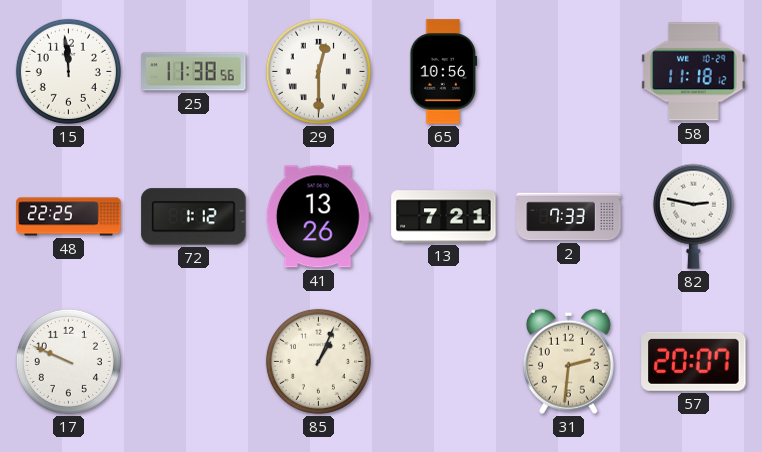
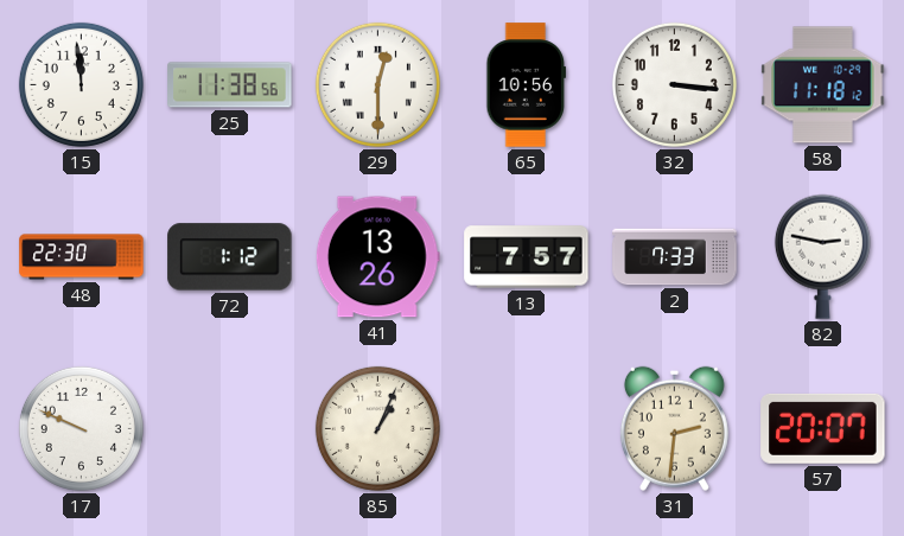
32: none -> 3:16 (674, 84)
48: 22:25 -> 22:30 (82, 257)
13: 7:21 -> 7:57 (527, 257)
